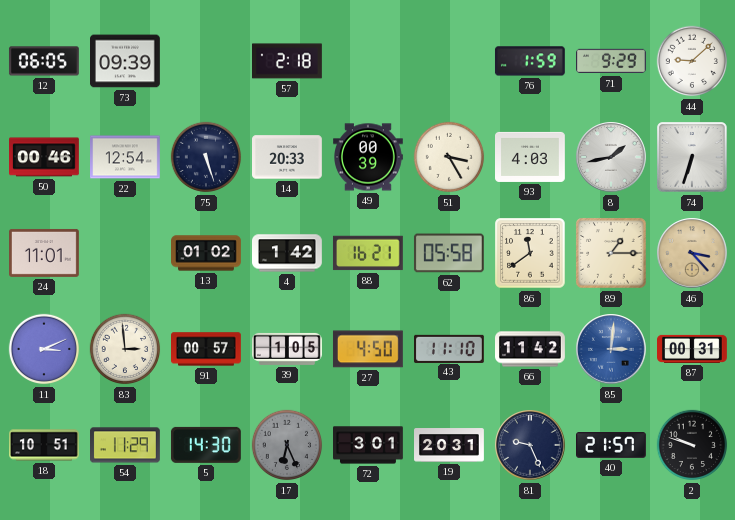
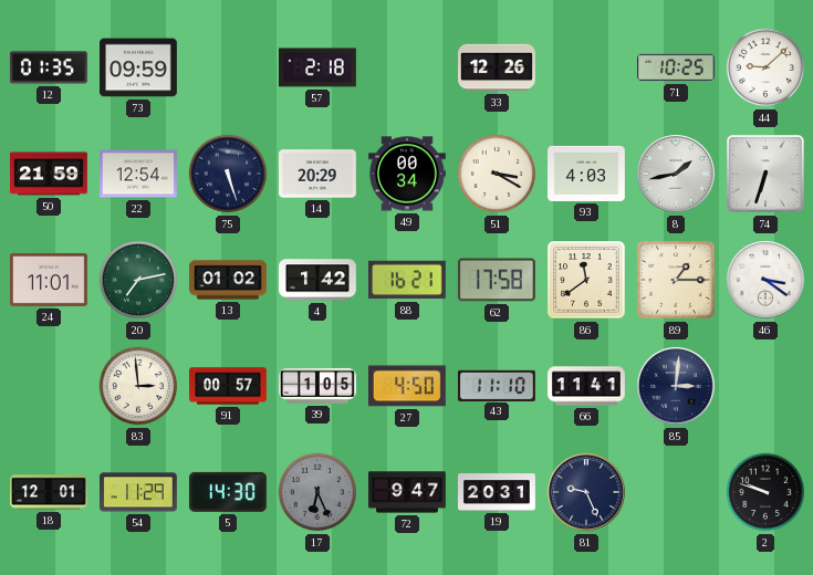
12: 06:05 -> 01:35 (49, 67)
73: 09:39 -> 09:59 (139, 67)
33: none -> 12:26 (498, 67)
76: 1:59 -> none (530, 61)
71: 9:29 -> 10:25 (677, 67)
50: 00:46 -> 21:59 (50, 174)
14: 20:33 -> 20:29 (319, 174)
49: 00:39 -> 00:34 (408, 174)
51: 3:25 -> 3:20 (497, 174)
20: none -> 7:13 (138, 280)
62: 05:58 -> 17:58 (497, 280)
46: 3:23 -> 3:21 (765, 280)
46 dial: champagne -> white (765, 280)
11: 3:11 -> none (44, 349)
66: 11:42 -> 11:41 (586, 386)
85 dial: blue -> navy (676, 386)
87: 00:31 -> none (693, 349)
18: 10:51 -> 12:01 (50, 492)
72: 3:01 -> 9:47 (408, 492)
40: 21:57 -> none (612, 445)
